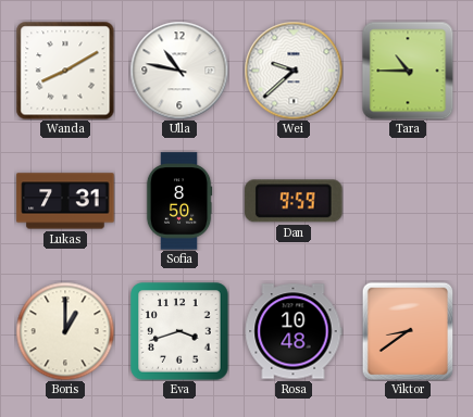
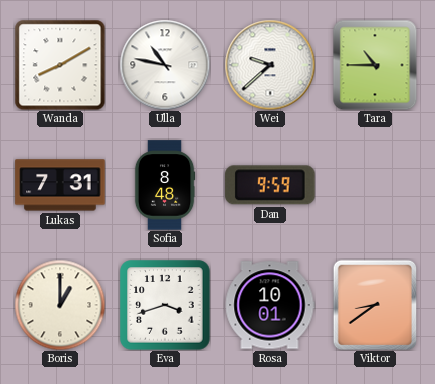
Sofia: 8:50 -> 8:48 (165, 185)
Rosa: 10:48 -> 10:01 (270, 305)
